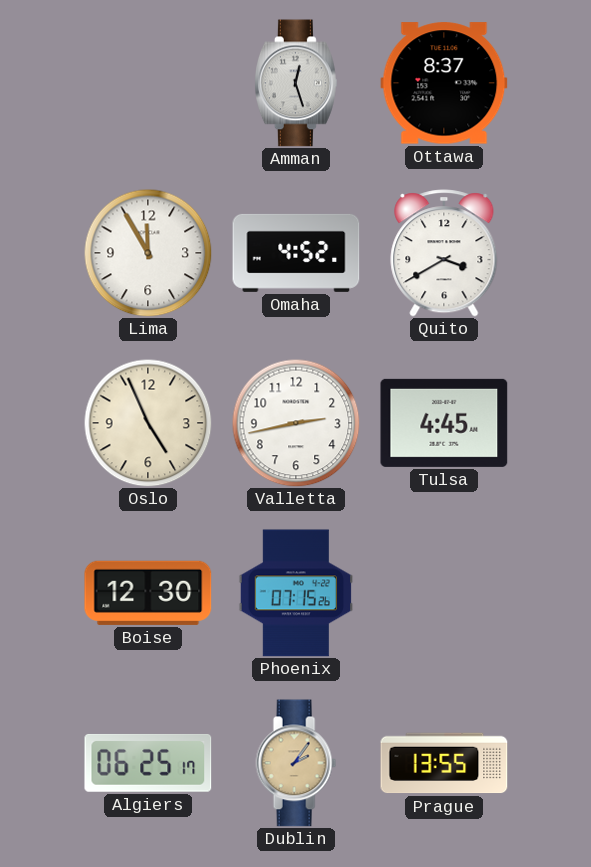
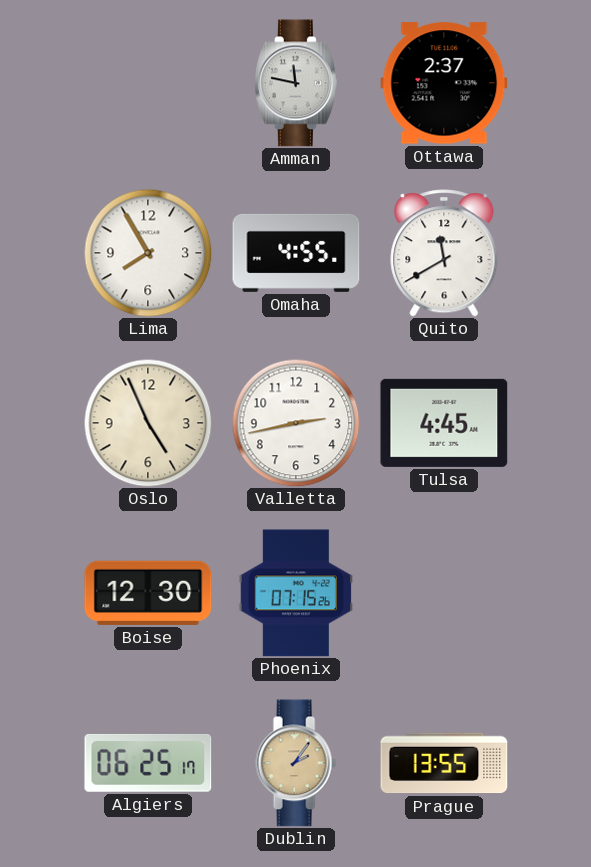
Amman: 12:27 -> 11:47 (296, 83)
Ottawa: 8:37 -> 2:37 (444, 83)
Lima: 11:55 -> 7:55 (148, 253)
Omaha: 4:52 -> 4:55 (296, 253)
Quito: 3:40 -> 11:40 (444, 253)
